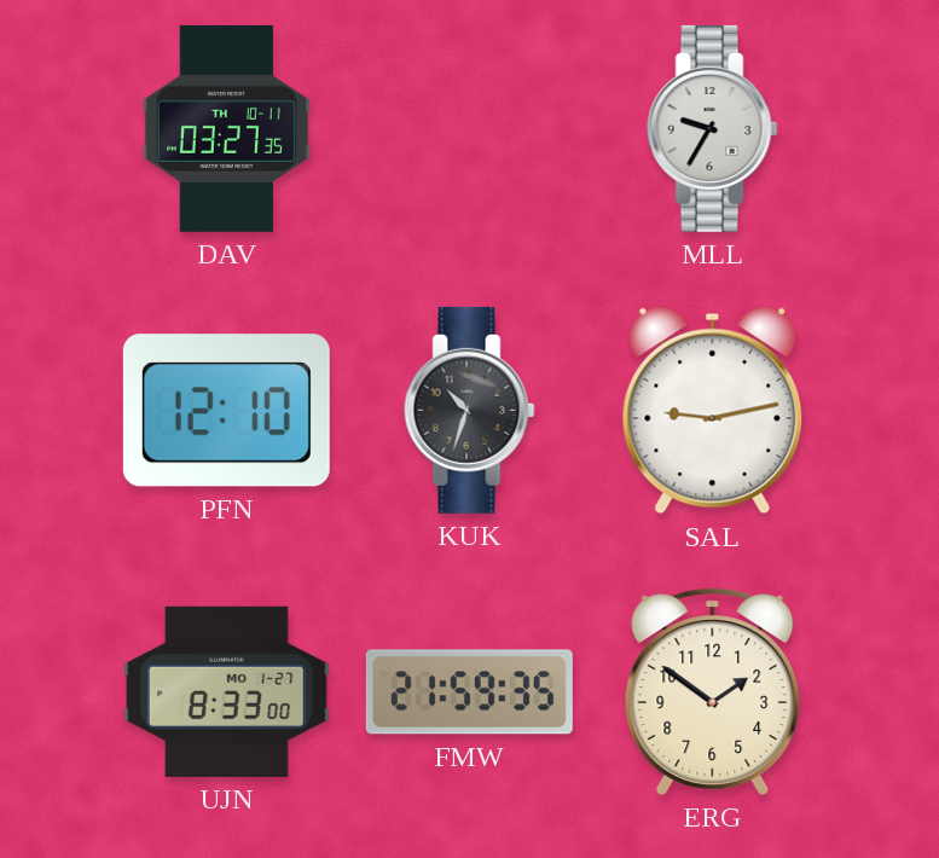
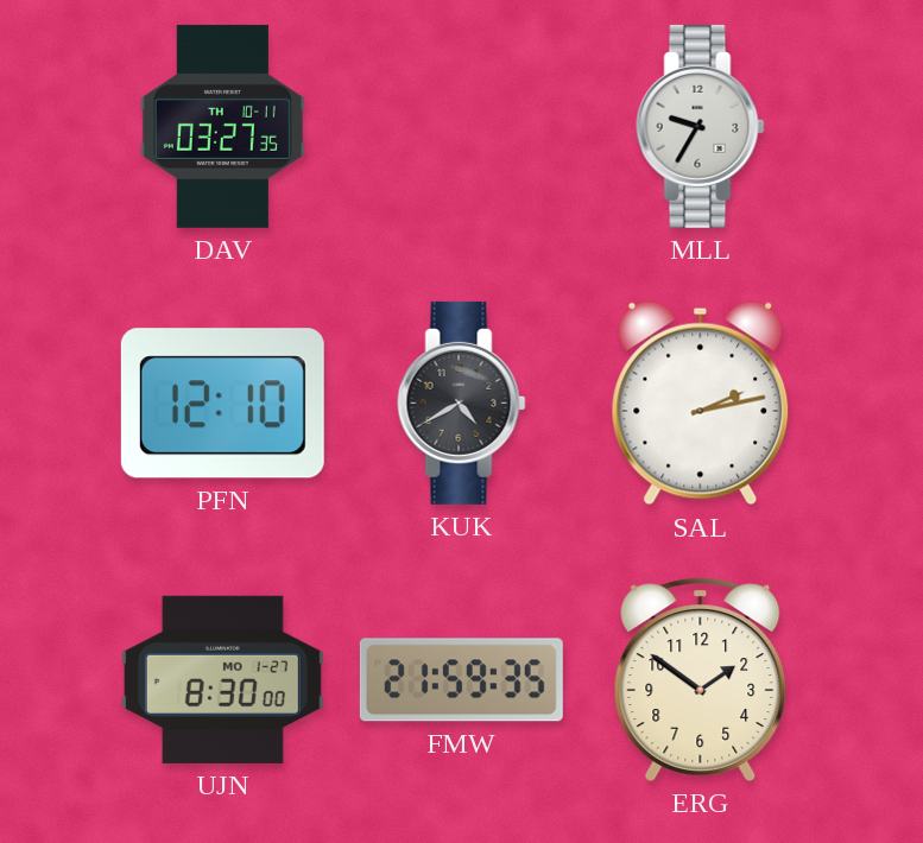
KUK: 10:33 -> 4:40 (462, 403)
SAL: 9:13 -> 2:13 (701, 404)
UJN: 8:33 -> 8:30 (222, 679)
